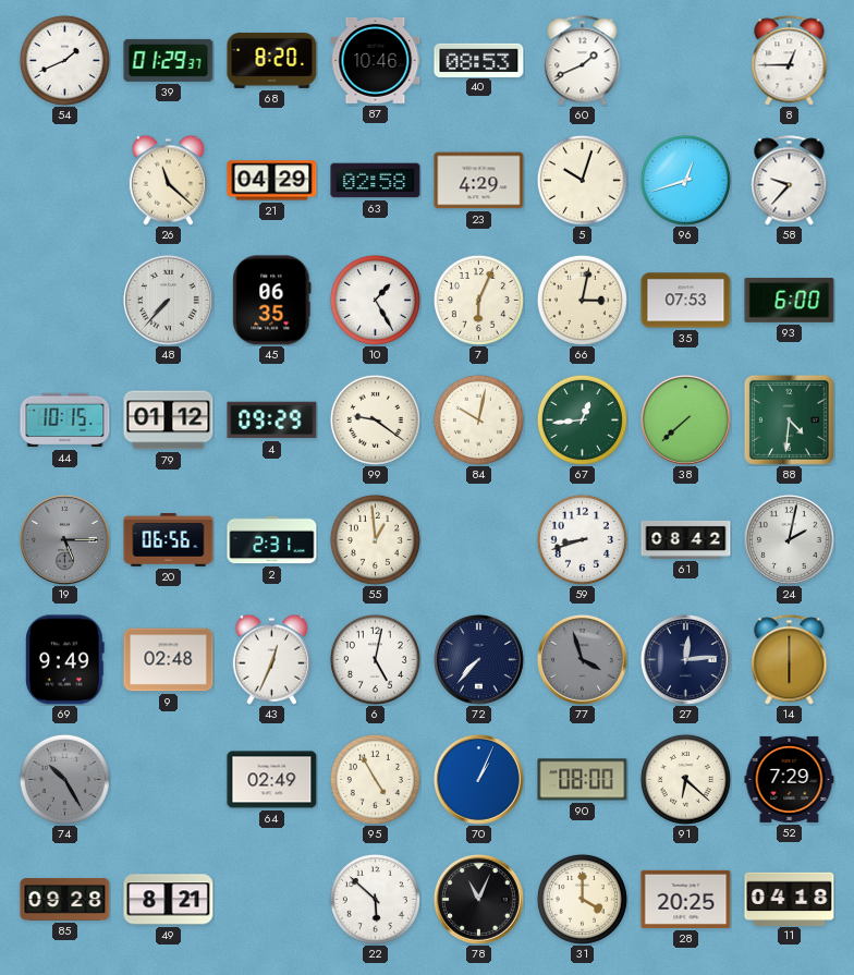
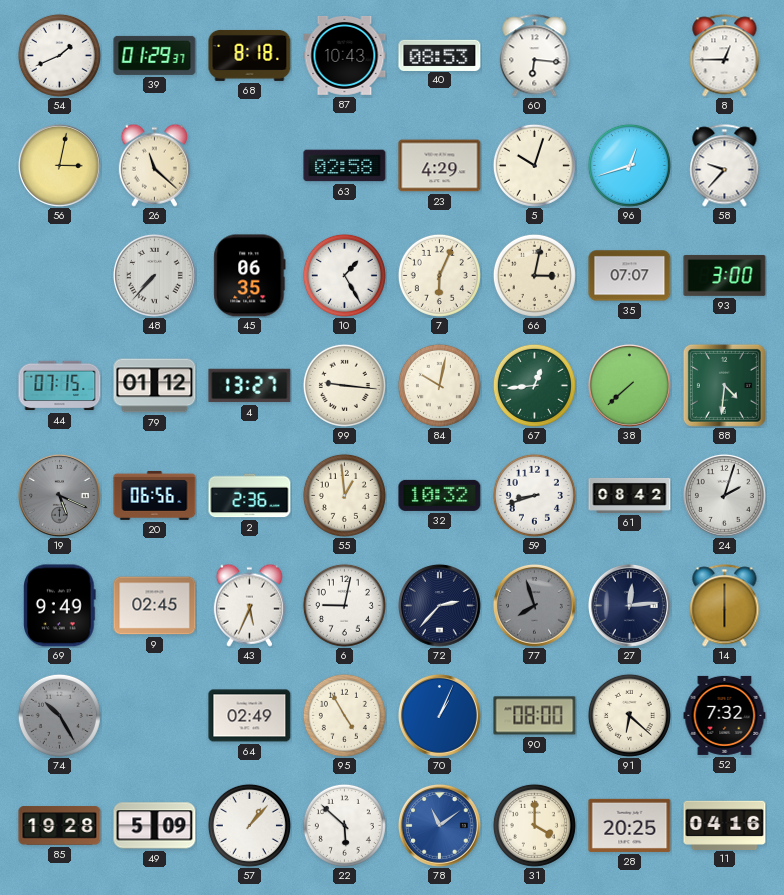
68: 8:20 -> 8:18 (250, 55)
87: 10:46 -> 10:43 (345, 55)
60: 1:41 -> 6:16 (535, 56)
56: none -> 3:02 (59, 165)
21: 04:29 -> none (272, 181)
35: 07:53 -> 07:07 (630, 276)
93: 6:00 -> 3:00 (725, 275)
44: 10:15 -> 07:15 (60, 386)
4: 09:29 -> 13:27 (250, 386)
99: 9:21 -> 9:16 (344, 385)
19: 5:15 -> 5:19 (59, 495)
2: 2:31 -> 2:36 (250, 496)
32: none -> 10:32 (440, 495)
24: 2:02 -> 2:03 (724, 495)
9: 02:48 -> 02:45 (155, 606)
43: 12:34 -> 5:34 (249, 605)
6: 5:02 -> 9:02 (344, 605)
72: 7:37 -> 2:37 (439, 605)
77: 3:57 -> 7:57 (534, 605)
52: 7:29 -> 7:32 (725, 715)
85: 09:28 -> 19:28 (60, 826)
49: 8:21 -> 5:09 (155, 826)
57: none -> 1:07 (249, 825)
78: 11:04 -> 11:09 (439, 825)
78 dial: black -> blue (439, 825)
11: 04:18 -> 04:16 (725, 825)
